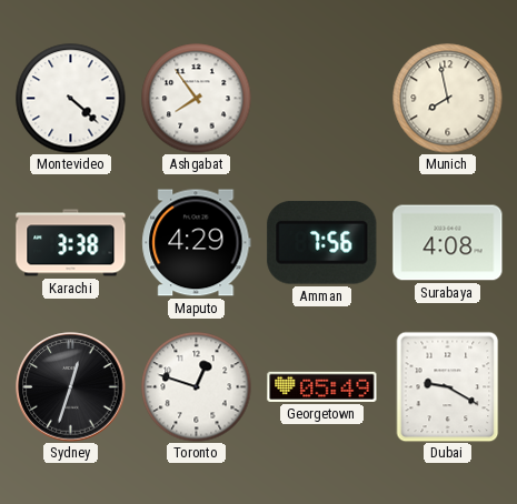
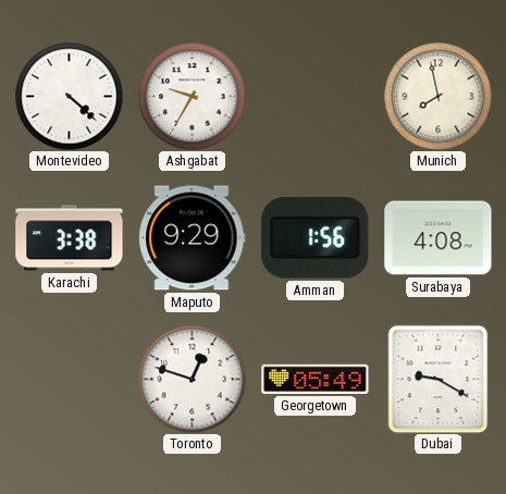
Ashgabat: 7:54 -> 9:35 (193, 97)
Maputo: 4:29 -> 9:29 (193, 238)
Amman: 7:56 -> 1:56 (316, 237)
Sydney: 12:33 -> none (71, 387)
